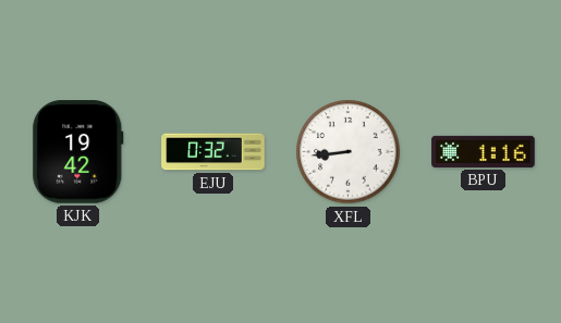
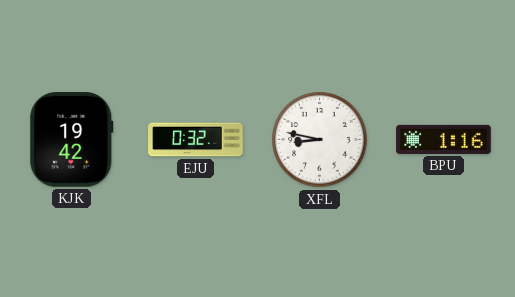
XFL: 8:44 -> 8:47 (320, 140)
